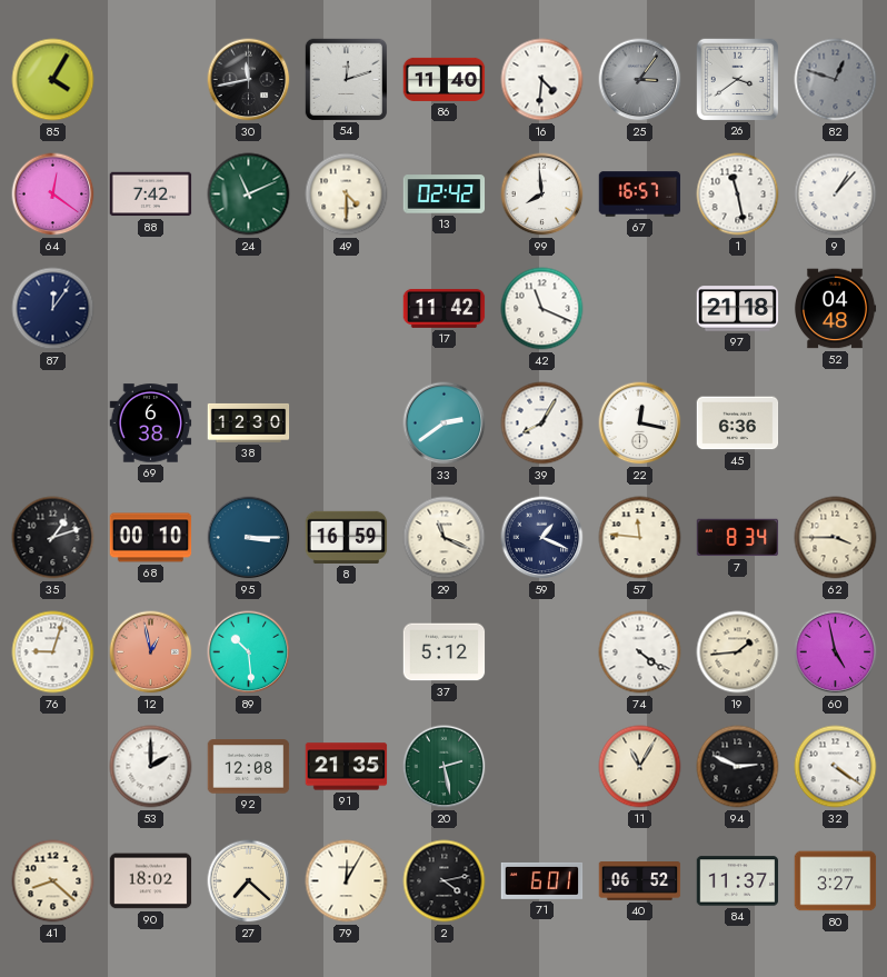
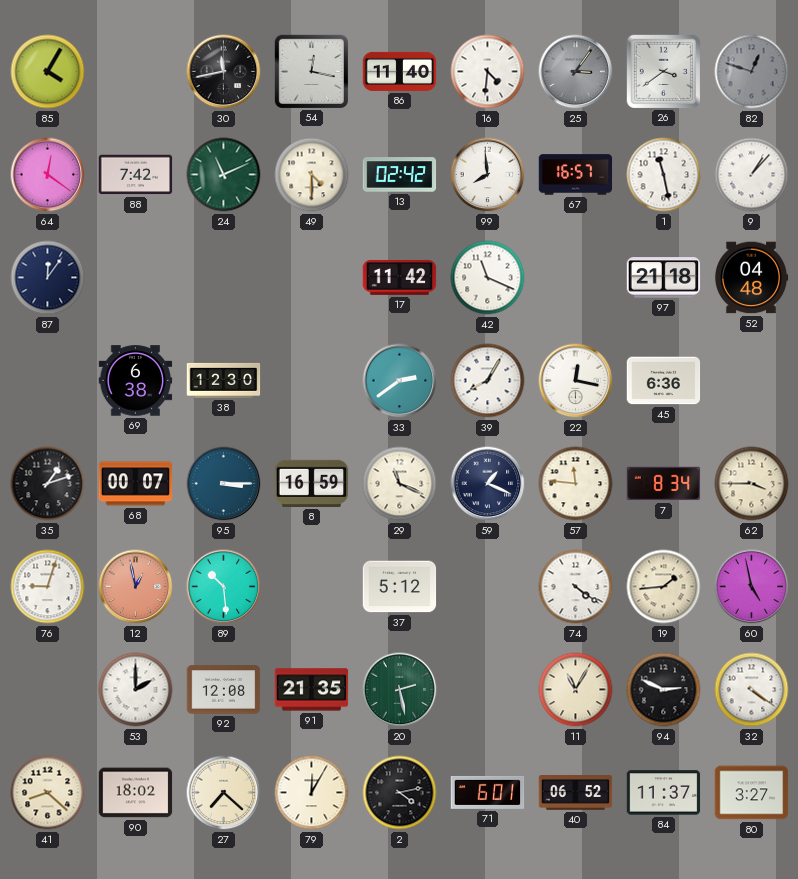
54: 12:12 -> 12:17 (311, 71)
68: 00:10 -> 00:07 (136, 484)
